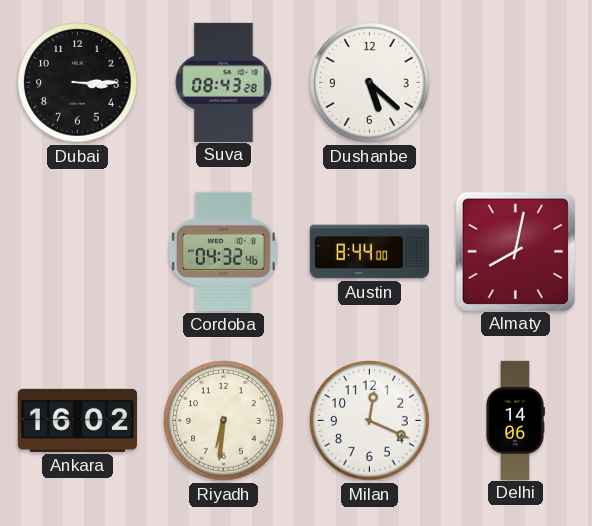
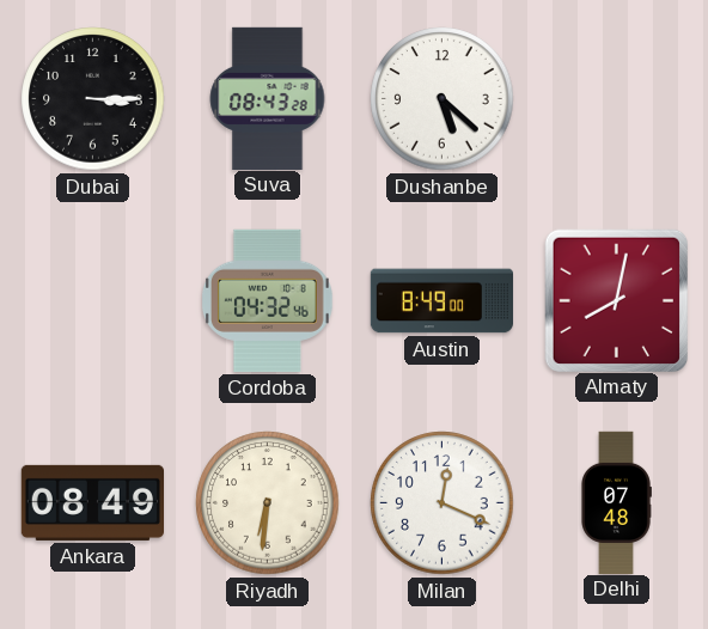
Austin: 8:44 -> 8:49 (441, 301)
Ankara: 16:02 -> 08:49 (92, 502)
Delhi: 14:06 -> 07:48 (616, 502)
